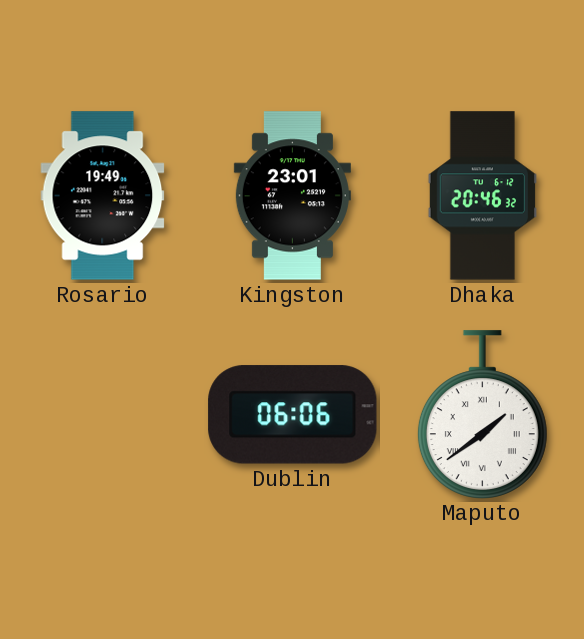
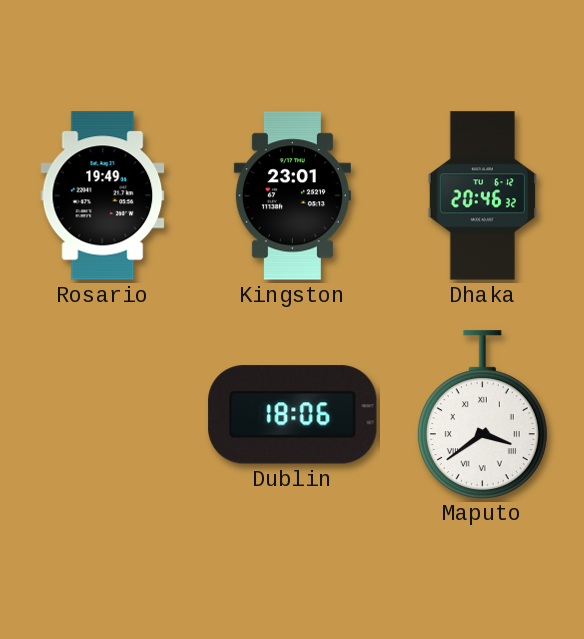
Dublin: 06:06 -> 18:06 (293, 415)
Maputo: 1:39 -> 3:39 (482, 414)
